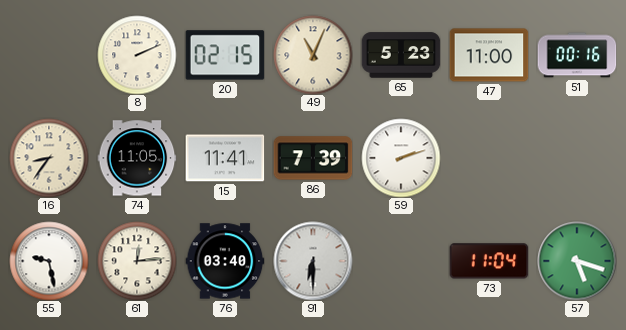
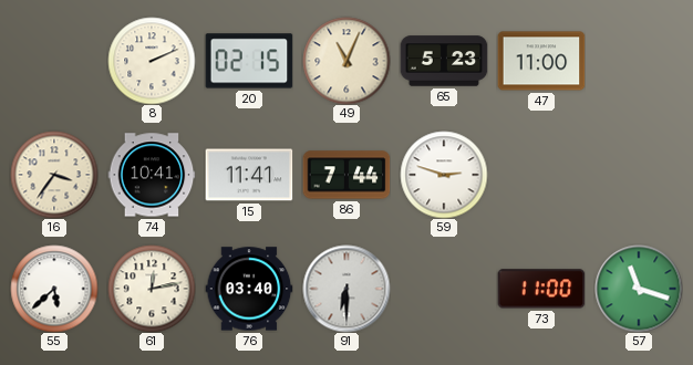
51: 00:16 -> none (577, 55)
16: 8:36 -> 3:36 (54, 175)
74: 11:05 -> 10:41 (152, 175)
86: 7:39 -> 7:44 (346, 175)
59: 2:12 -> 2:48 (444, 175)
55: 9:28 -> 5:38 (54, 289)
61: 12:14 -> 12:13 (152, 289)
73: 11:04 -> 11:00 (541, 289)
57: 5:18 -> 11:18 (639, 289)
